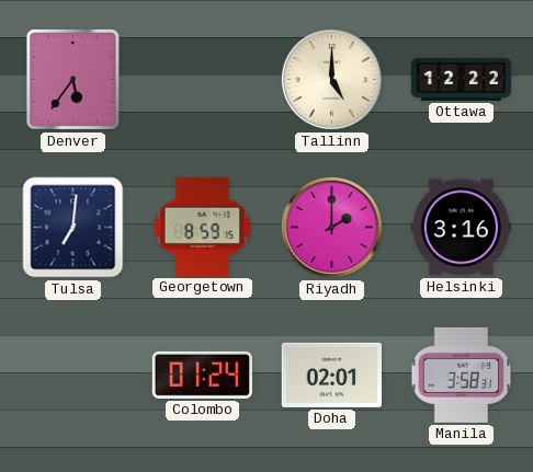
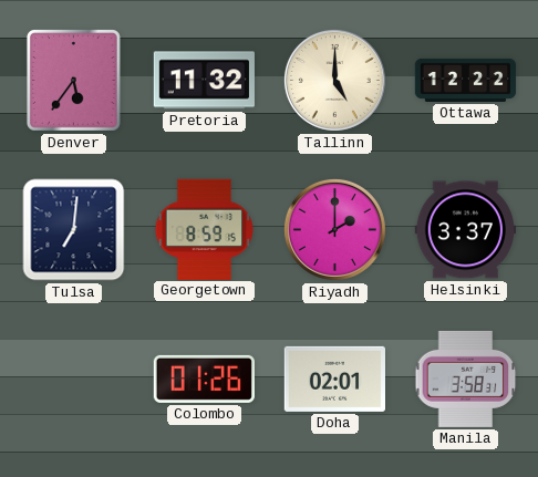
Pretoria: none -> 11:32 (204, 81)
Helsinki: 3:16 -> 3:37 (465, 230)
Colombo: 01:24 -> 01:26 (204, 379)
